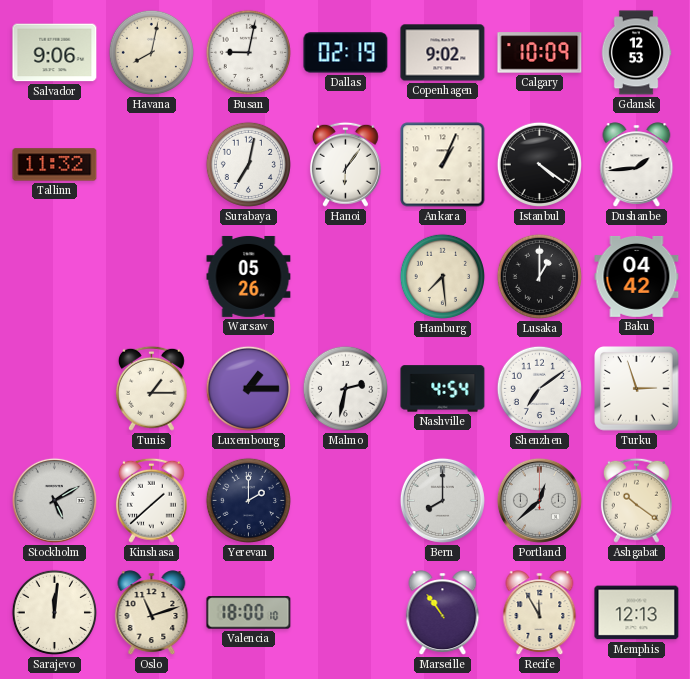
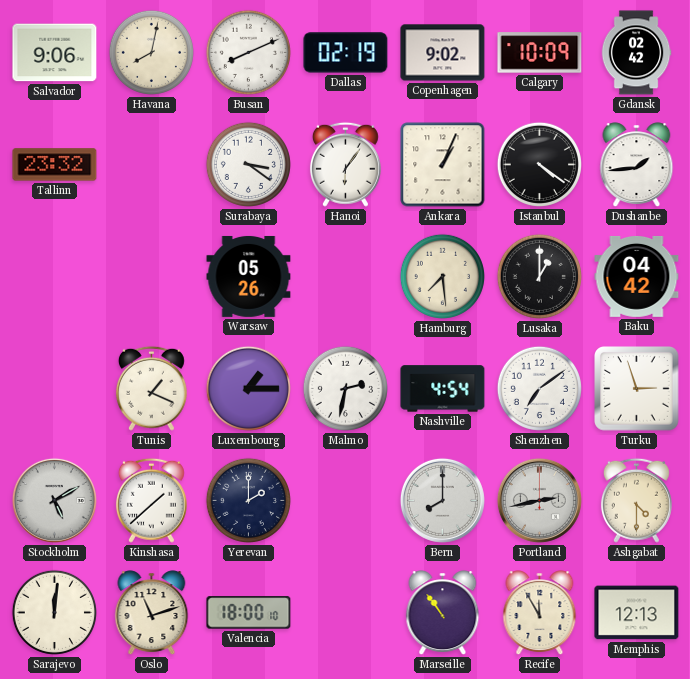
Busan: 9:02 -> 8:11 (248, 52)
Gdansk: 12:53 -> 02:42 (636, 53)
Tallinn: 11:32 -> 23:32 (55, 165)
Surabaya: 7:02 -> 3:21 (248, 164)
Tunis: 1:15 -> 1:19 (151, 388)
Portland: 12:38 -> 2:43 (539, 500)
Ashgabat: 10:21 -> 4:30 (636, 500)
